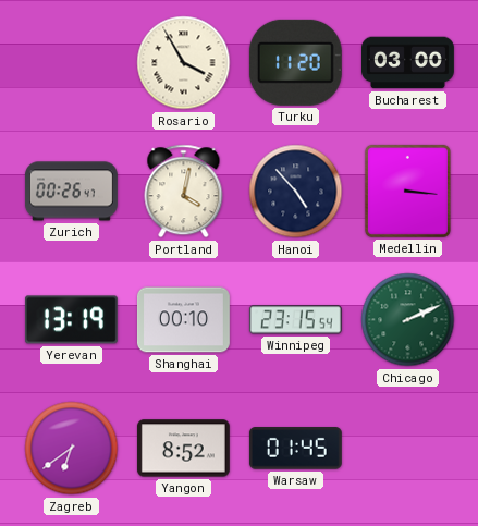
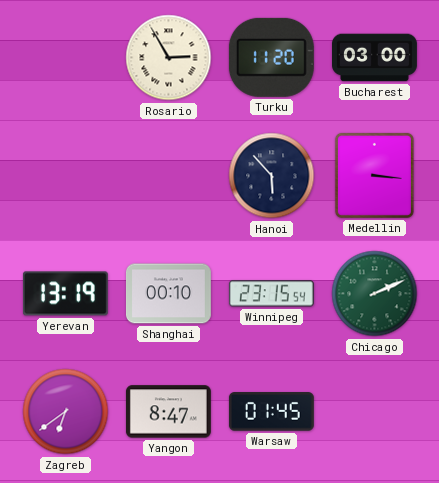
Rosario: 3:55 -> 2:55 (169, 58)
Zurich: 00:26 -> none (71, 192)
Portland: 4:02 -> none (184, 192)
Hanoi: 4:53 -> 5:53 (272, 176)
Yangon: 8:52 -> 8:47 (168, 412)
